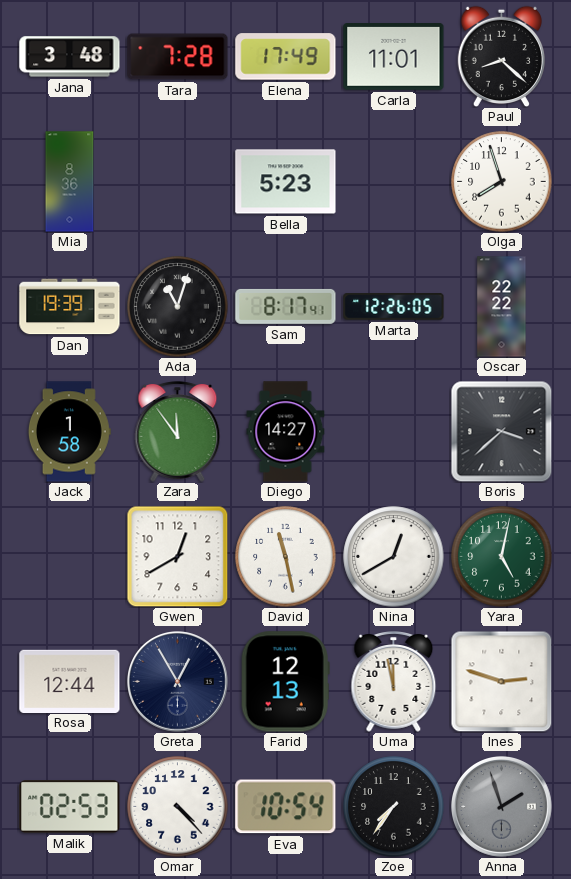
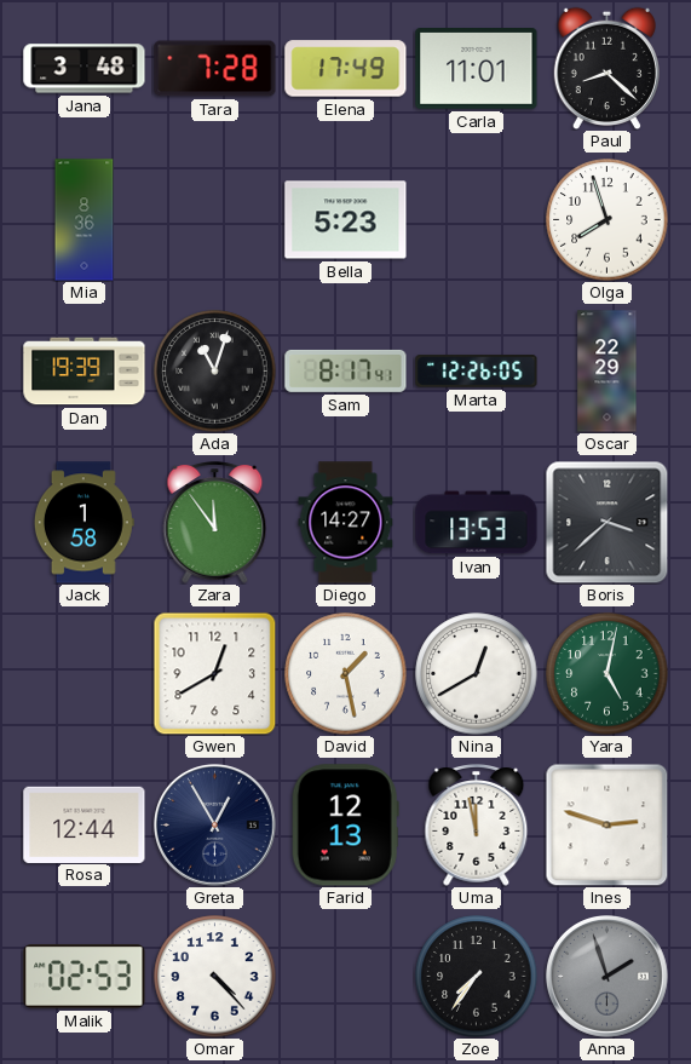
Oscar: 22:22 -> 22:29 (607, 372)
Ivan: none -> 13:53 (477, 523)
David: 11:28 -> 1:28 (346, 674)
Eva: 10:54 -> none (286, 807)
